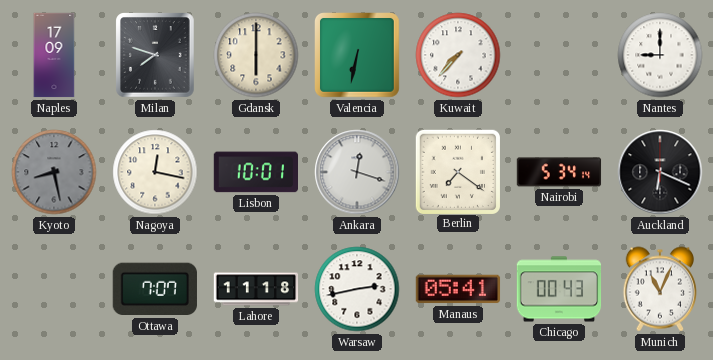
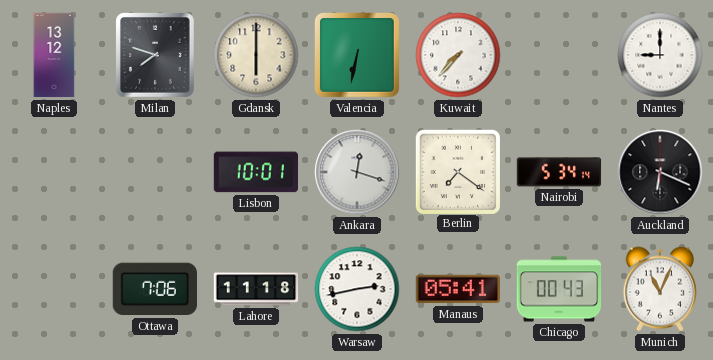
Naples: 17:09 -> 13:12 (54, 55)
Kyoto: 8:28 -> none (54, 172)
Nagoya: 12:17 -> none (155, 172)
Ottawa: 7:07 -> 7:06 (155, 289)
